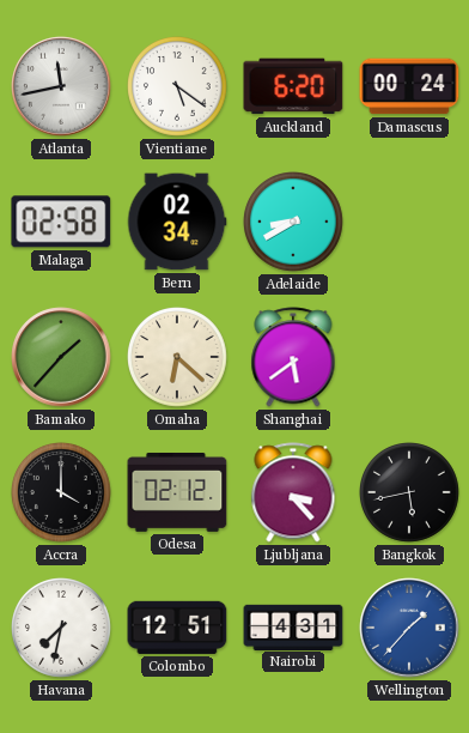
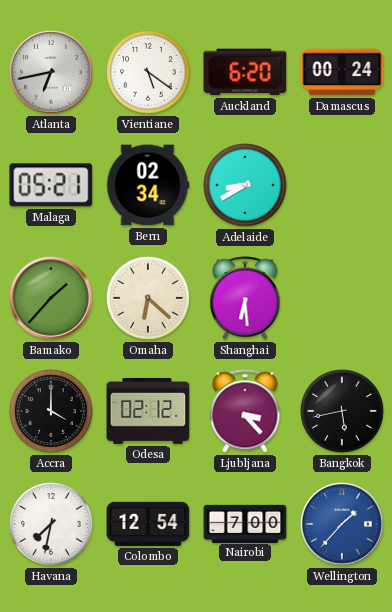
Atlanta: 11:43 -> 6:43 (51, 72)
Malaga: 02:58 -> 05:21 (51, 185)
Shanghai: 5:39 -> 6:29 (245, 298)
Colombo: 12:51 -> 12:54 (148, 524)
Nairobi: 4:31 -> 7:00 (245, 523)
